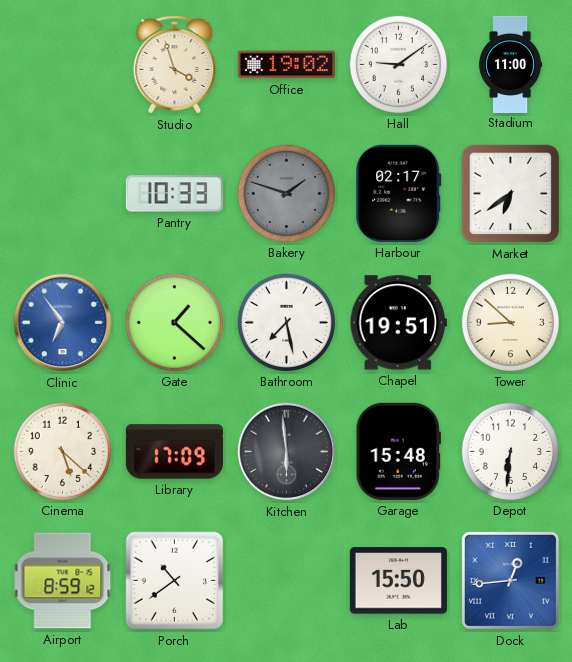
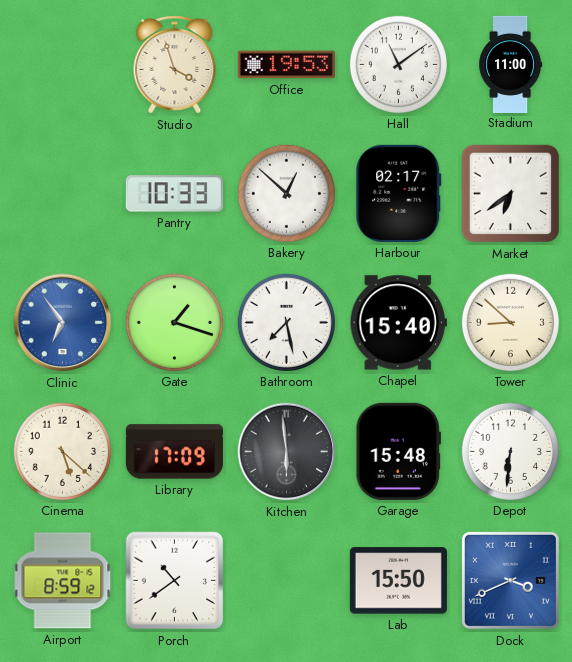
Office: 19:02 -> 19:53 (286, 65)
Hall: 9:09 -> 11:09 (398, 64)
Bakery: 1:48 -> 12:52 (286, 193)
Bakery dial: grey -> white (286, 193)
Gate: 1:22 -> 1:18 (174, 322)
Chapel: 19:51 -> 15:40 (398, 323)
Dock: 12:44 -> 3:41 (510, 580)
